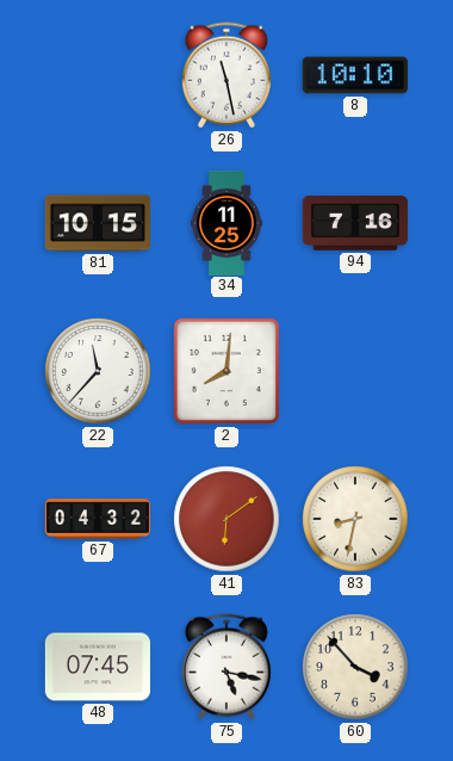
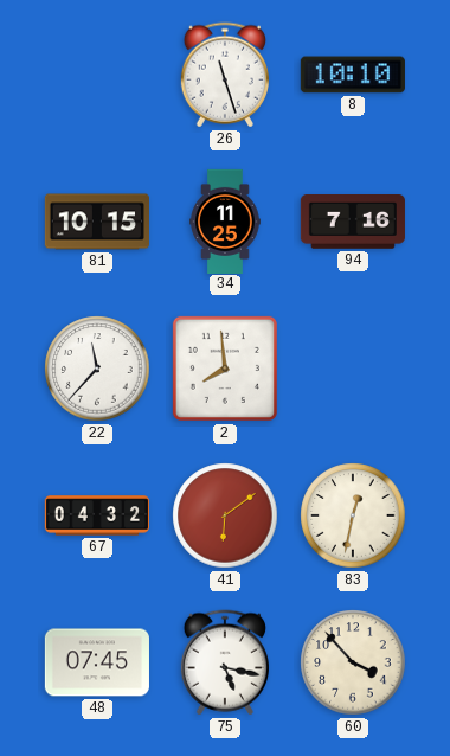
26: 11:28 -> 11:27 (225, 75)
2: 8:01 -> 7:59 (225, 369)
83: 8:32 -> 12:32 (353, 515)
